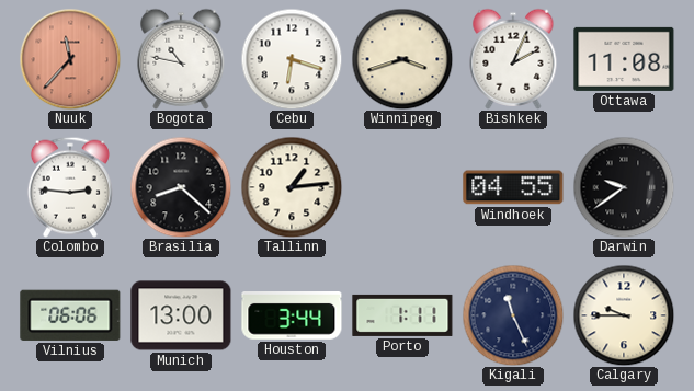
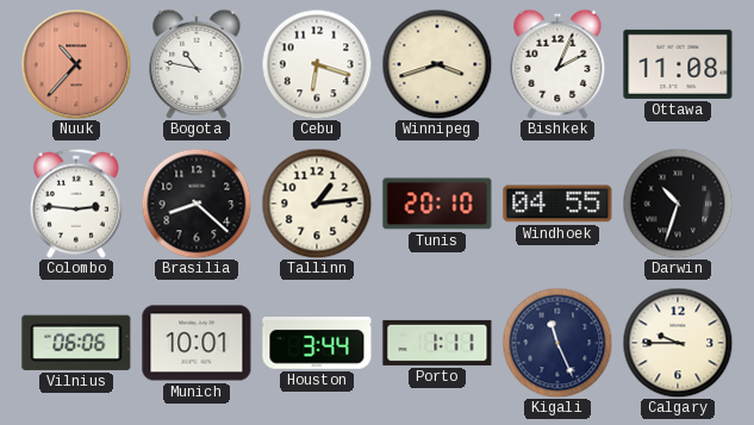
Nuuk: 11:37 -> 10:37 (76, 64)
Tunis: none -> 20:10 (437, 204)
Darwin: 9:39 -> 10:33 (678, 204)
Munich: 13:00 -> 10:01 (197, 343)
